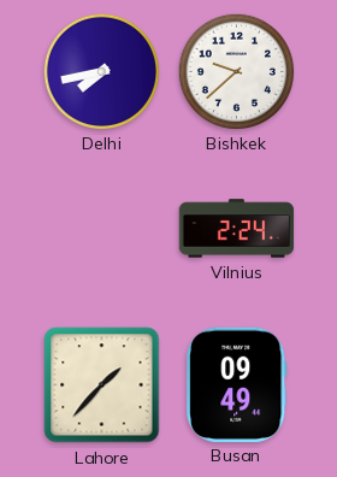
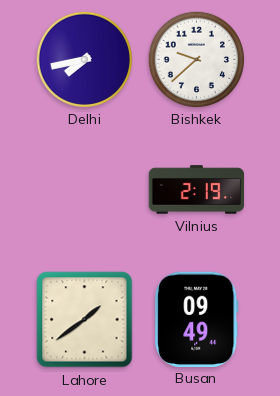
Vilnius: 2:24 -> 2:19 (197, 190)
Lahore: 1:37 -> 1:39 (85, 320)
